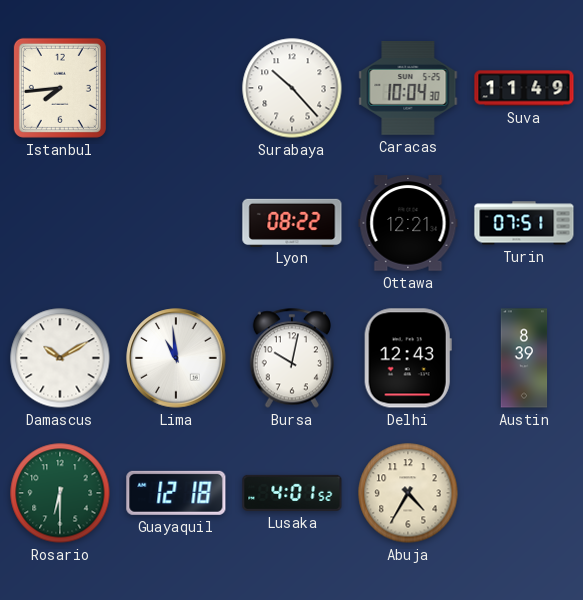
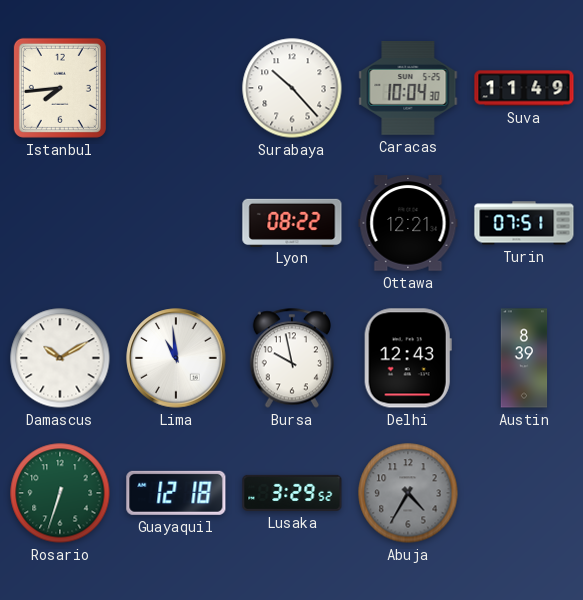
Bursa: 10:02 -> 9:58 (292, 358)
Rosario: 6:30 -> 6:33 (60, 493)
Lusaka: 4:01 -> 3:29 (292, 493)
Abuja dial: cream -> grey (408, 493)
